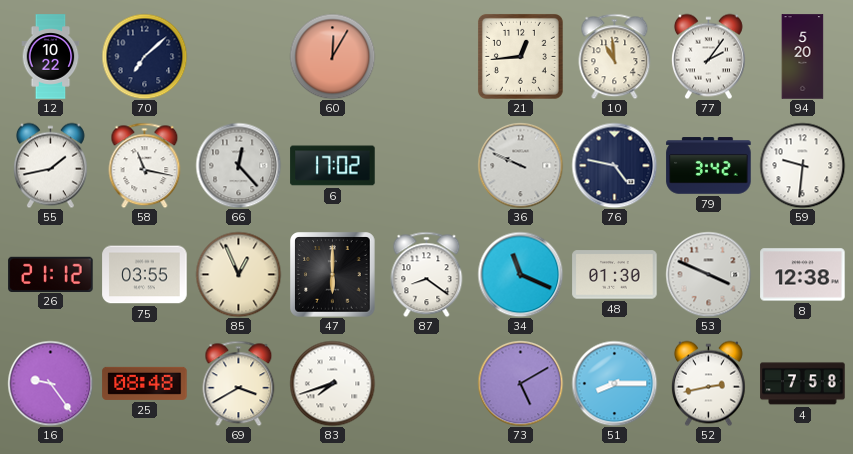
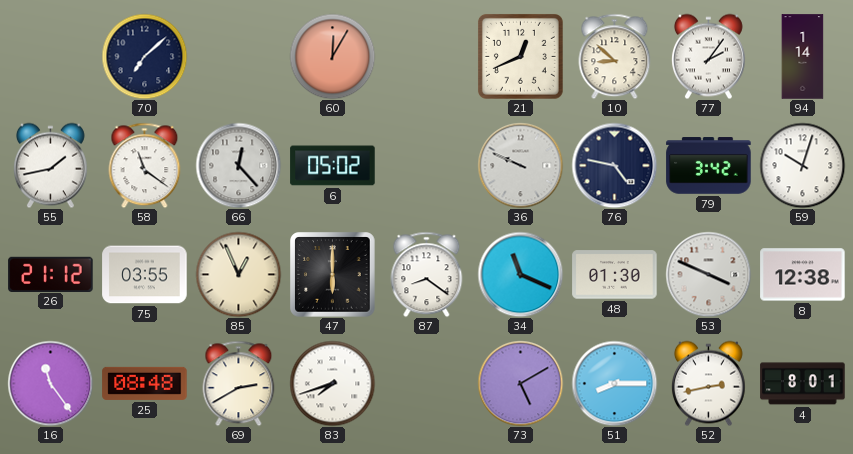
12: 10:22 -> none (51, 57)
21: 12:44 -> 12:41 (520, 56)
10: 10:59 -> 8:52 (615, 56)
94: 5:20 -> 1:14 (803, 57)
58: 11:17 -> 11:21 (145, 165)
6: 17:02 -> 05:02 (333, 166)
59: 9:31 -> 10:03 (802, 165)
16: 9:24 -> 11:24 (50, 383)
69: 3:40 -> 2:40 (239, 383)
4: 7:58 -> 8:01 (803, 384)
